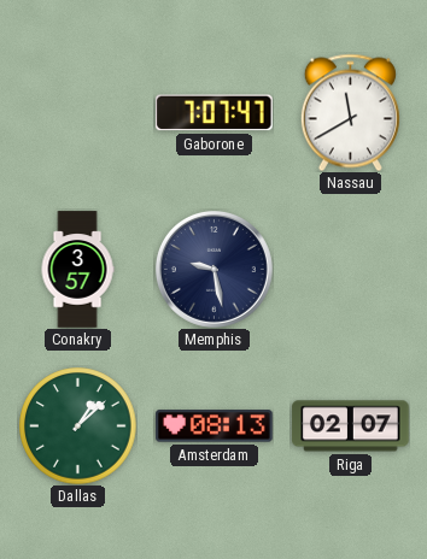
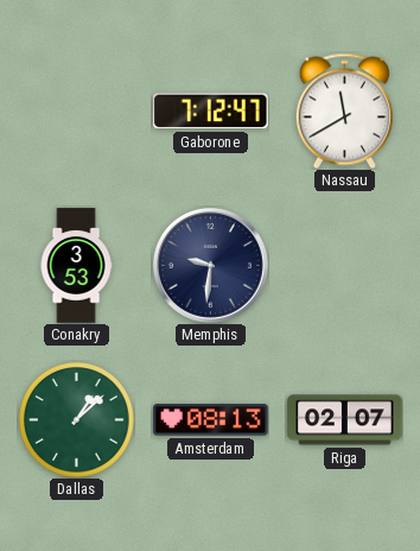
Gaborone: 7:07 -> 7:12 (211, 112)
Conakry: 3:57 -> 3:53 (76, 266)
Memphis: 9:28 -> 9:31 (210, 265)
